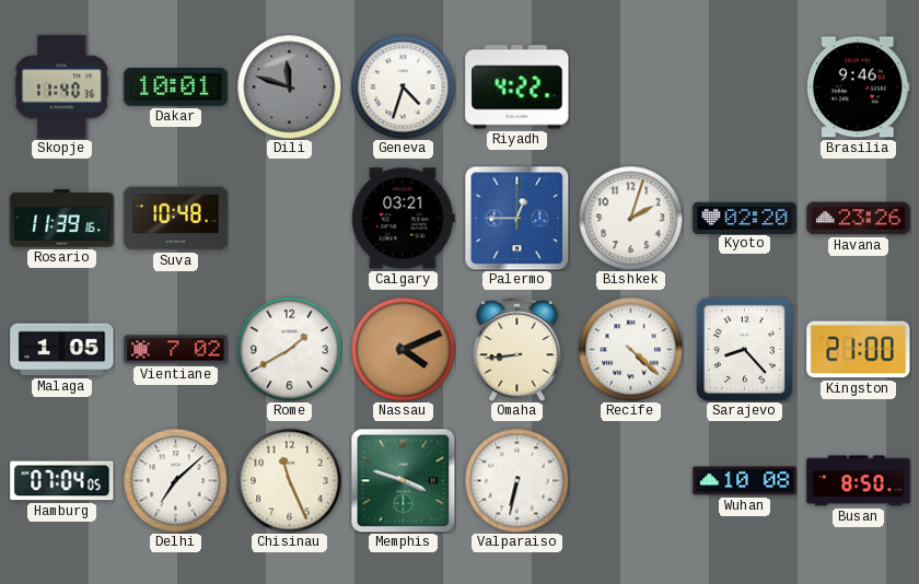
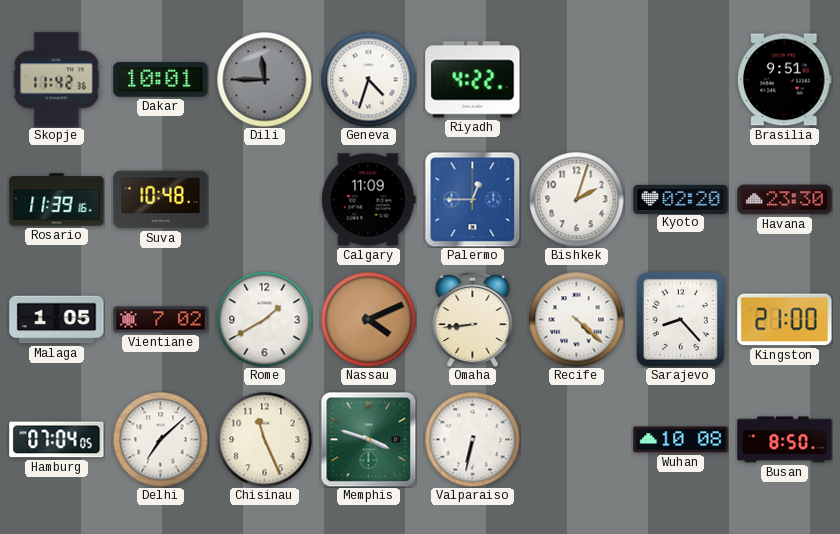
Skopje: 11:40 -> 11:42 (57, 80)
Dili: 11:48 -> 11:45 (264, 79)
Brasilia: 9:46 -> 9:51 (784, 80)
Calgary: 03:21 -> 11:09 (369, 200)
Havana: 23:26 -> 23:30 (785, 200)
